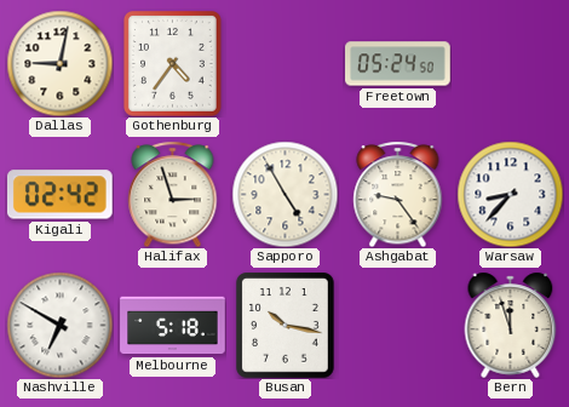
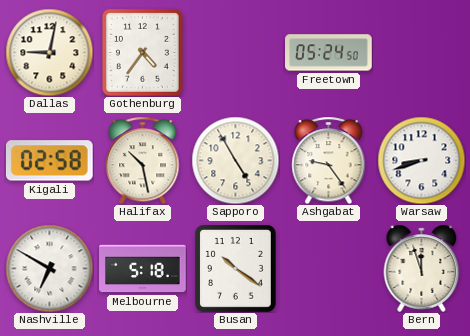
Kigali: 02:42 -> 02:58 (49, 161)
Halifax: 2:57 -> 10:28 (143, 160)
Warsaw: 8:37 -> 8:42 (421, 160)
Busan: 10:17 -> 10:21 (236, 269)
